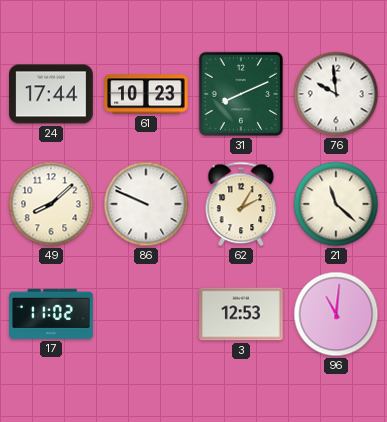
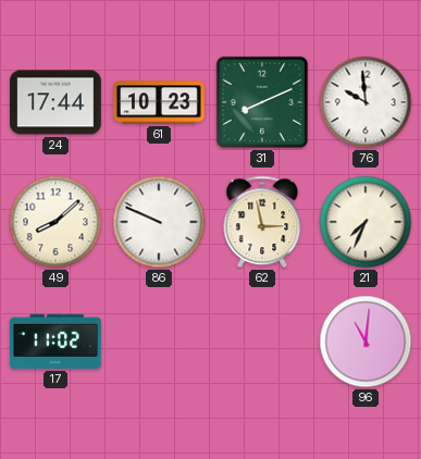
62: 2:05 -> 2:58 (262, 222)
21: 11:22 -> 7:34 (366, 222)
3: 12:53 -> none (241, 314)
